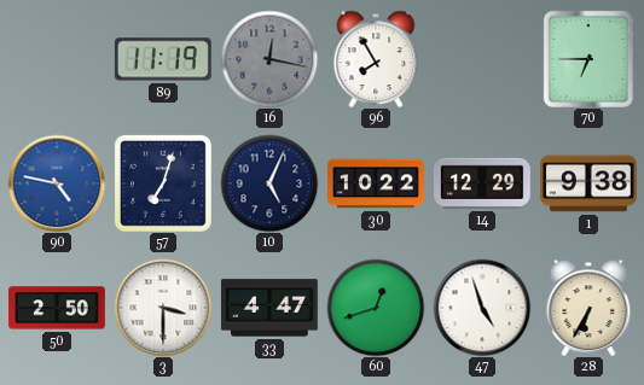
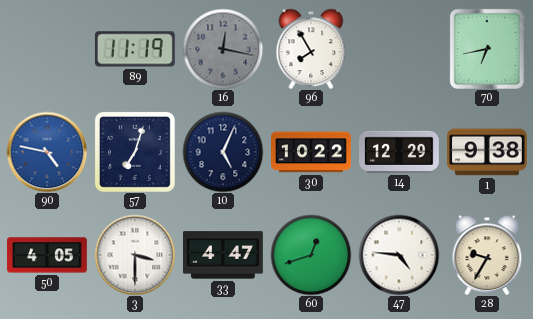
70: 6:45 -> 6:43 (487, 49)
50: 2:50 -> 4:05 (47, 255)
47: 4:57 -> 4:46 (399, 255)
28: 6:35 -> 9:35 (487, 255)
